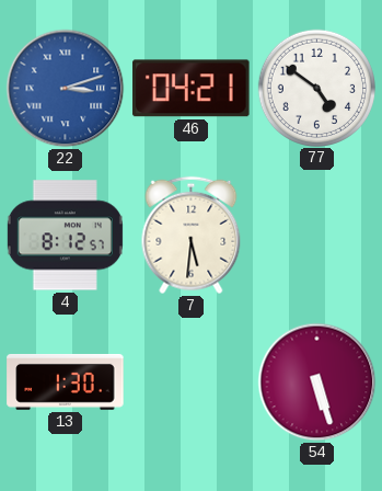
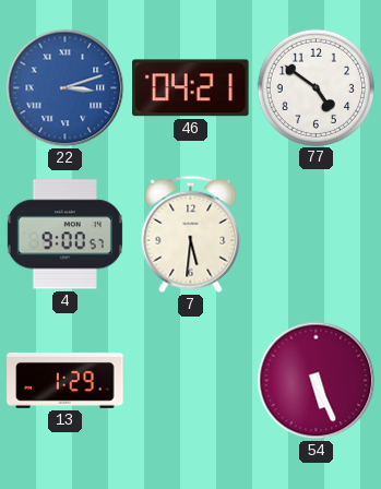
4: 8:12 -> 9:00 (64, 235)
13: 1:30 -> 1:29 (66, 380)
54: 5:27 -> 5:26 (317, 381)
